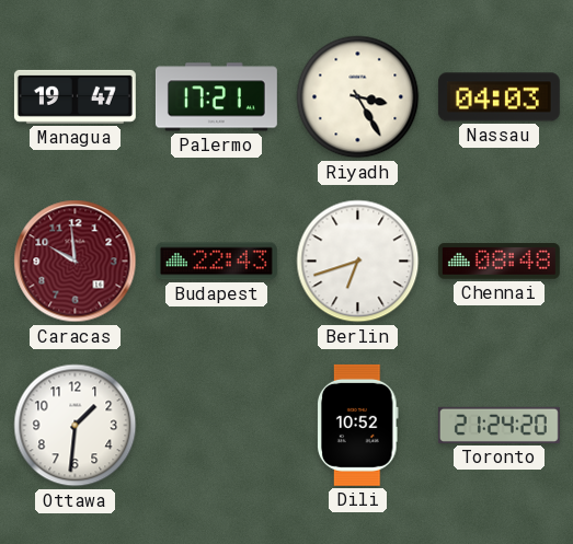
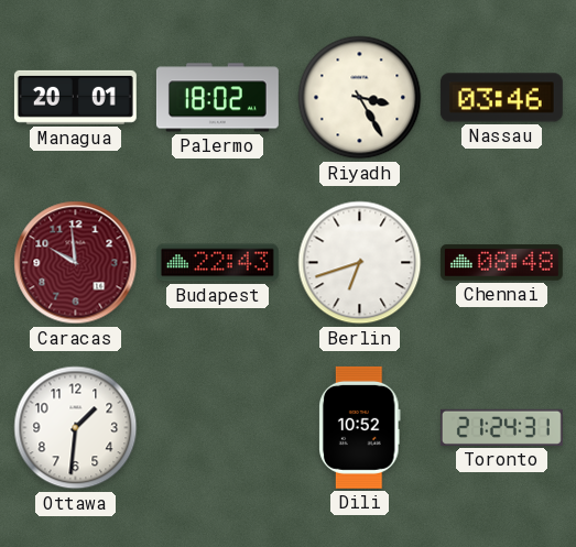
Managua: 19:47 -> 20:01 (75, 97)
Palermo: 17:21 -> 18:02 (217, 98)
Nassau: 04:03 -> 03:46 (501, 98)
Toronto: 21:24:20 -> 21:24:31 (501, 427)
